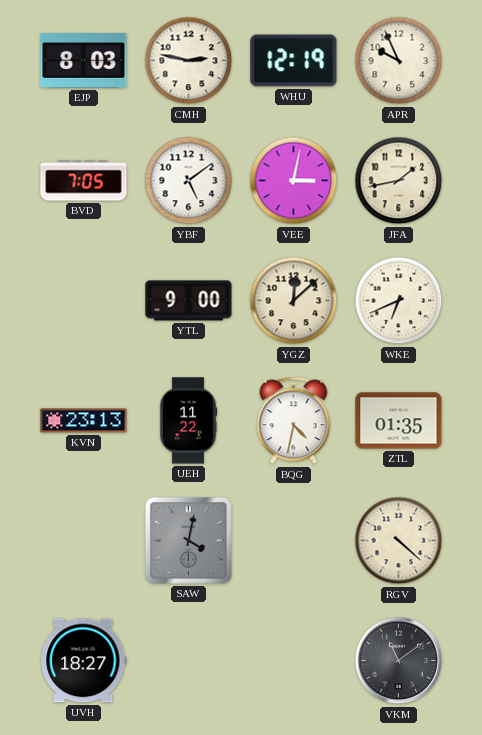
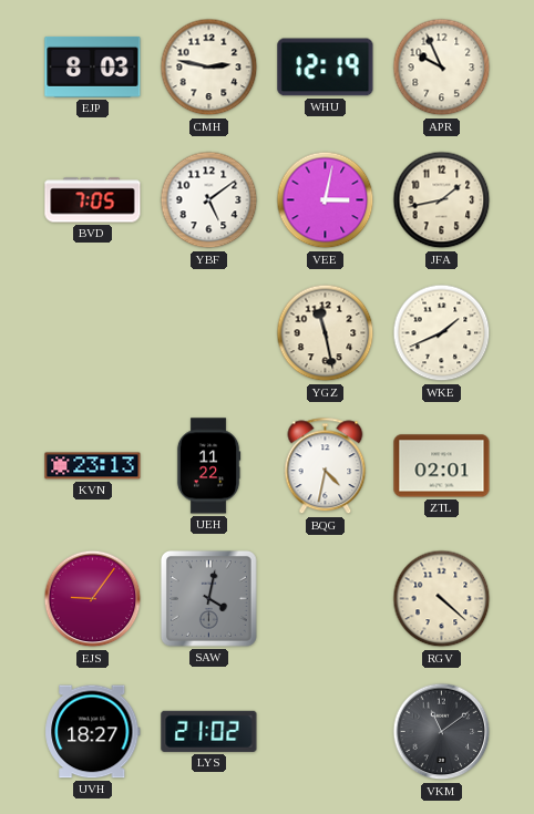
YTL: 9:00 -> none (189, 301)
YGZ: 12:08 -> 11:28 (326, 333)
WKE: 6:41 -> 1:41 (442, 333)
ZTL: 01:35 -> 02:01 (442, 466)
EJS: none -> 9:06 (93, 599)
LYS: none -> 21:02 (209, 731)
